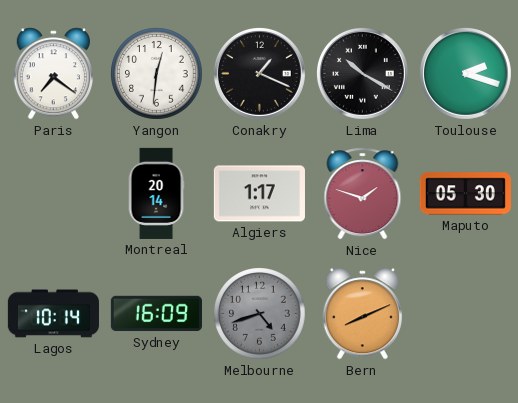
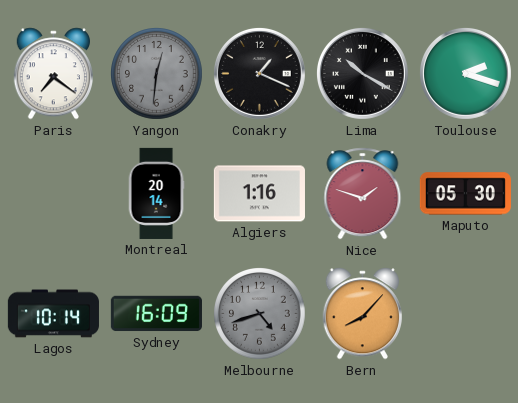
Yangon dial: white -> grey (157, 74)
Algiers: 1:17 -> 1:16 (259, 194)
Bern: 8:11 -> 8:07 (362, 314)
